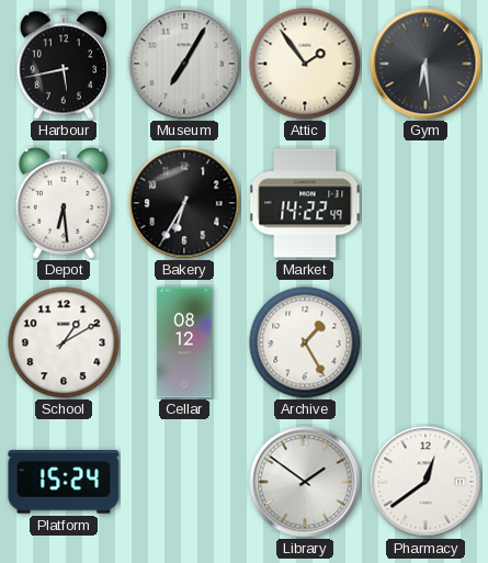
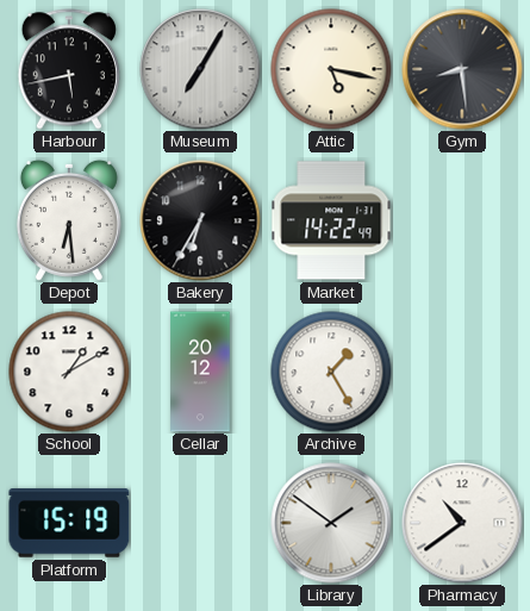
Attic: 1:54 -> 5:17 (331, 69)
Gym: 6:29 -> 8:29 (462, 69)
Cellar: 08:12 -> 20:12 (200, 372)
Platform: 15:24 -> 15:19 (69, 524)
Pharmacy: 12:39 -> 10:39 (462, 523)
